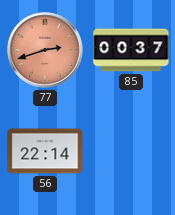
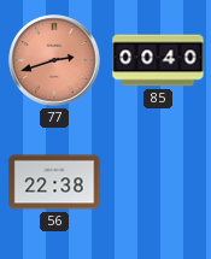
85: 00:37 -> 00:40 (158, 60)
56: 22:14 -> 22:38 (54, 182)
